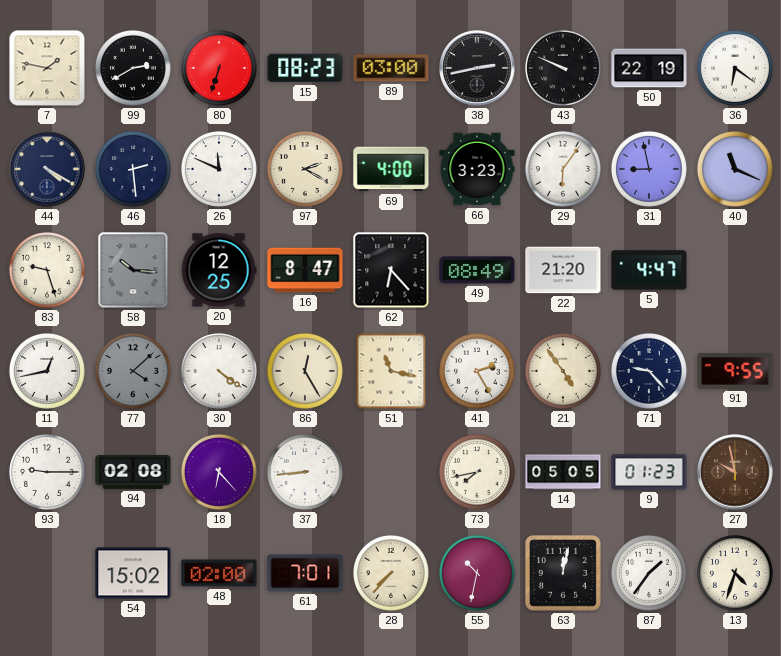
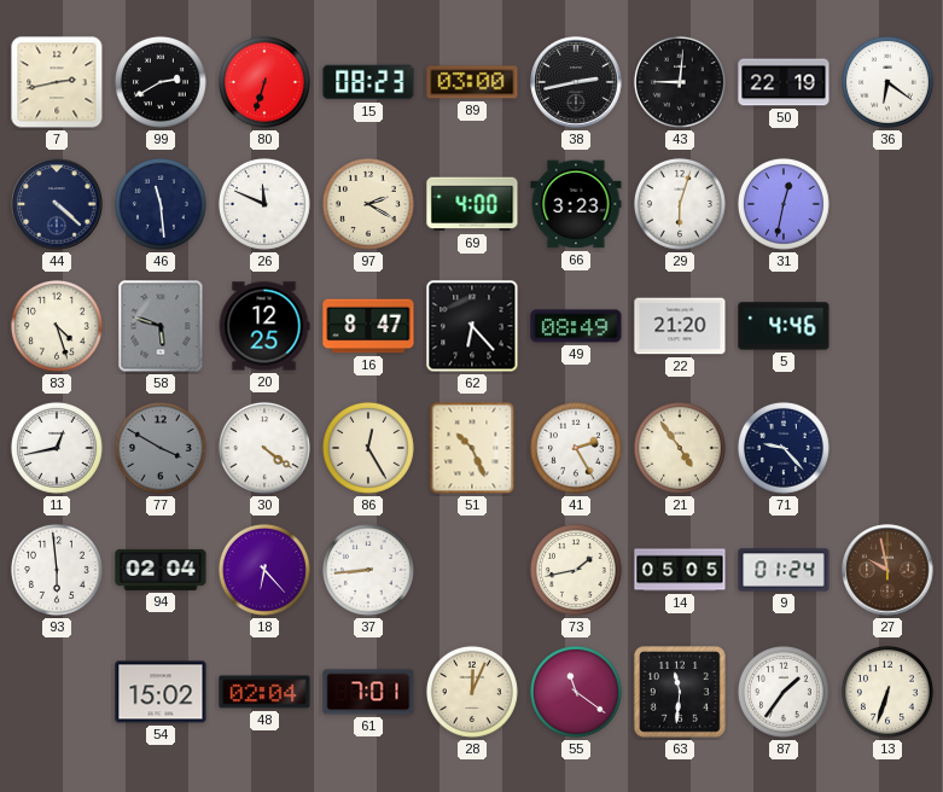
7: 1:47 -> 2:43 (57, 82)
43: 9:49 -> 9:01 (680, 82)
44: 4:20 -> 4:22 (57, 204)
46: 2:29 -> 11:29 (161, 204)
29: 6:06 -> 6:03 (680, 204)
31: 8:58 -> 12:32 (784, 204)
40: 11:19 -> none (735, 169)
83: 9:27 -> 4:27 (57, 326)
58: 10:16 -> 5:48 (161, 326)
5: 4:47 -> 4:46 (784, 326)
77: 4:08 -> 3:50 (161, 448)
51: 11:17 -> 10:26 (472, 448)
91: 9:55 -> none (735, 372)
93: 9:15 -> 5:59 (57, 570)
94: 02:08 -> 02:04 (161, 570)
73: 7:43 -> 1:43 (576, 570)
9: 01:23 -> 01:24 (784, 570)
48: 02:00 -> 02:04 (264, 692)
28: 7:37 -> 12:04 (472, 692)
55: 10:32 -> 11:21 (576, 692)
63: 12:02 -> 11:31 (681, 693)
13: 4:33 -> 6:33 (887, 692)
